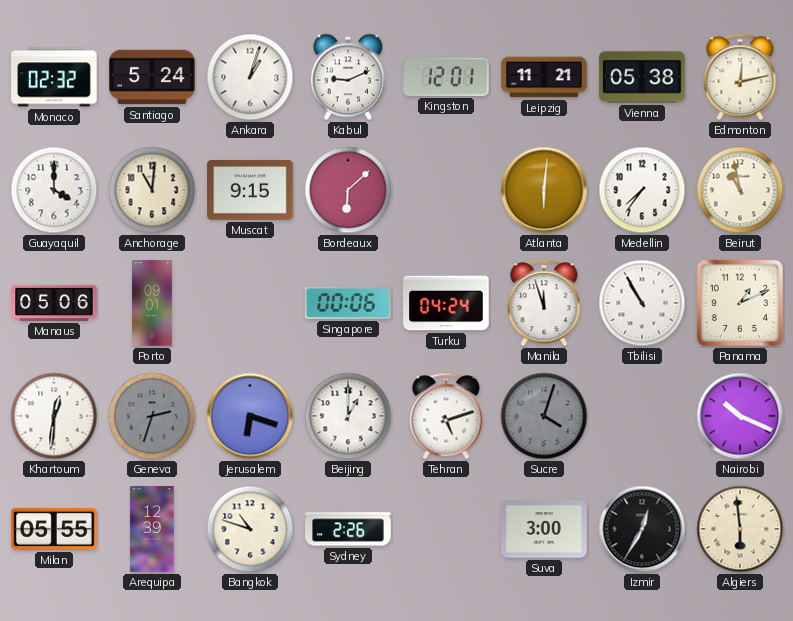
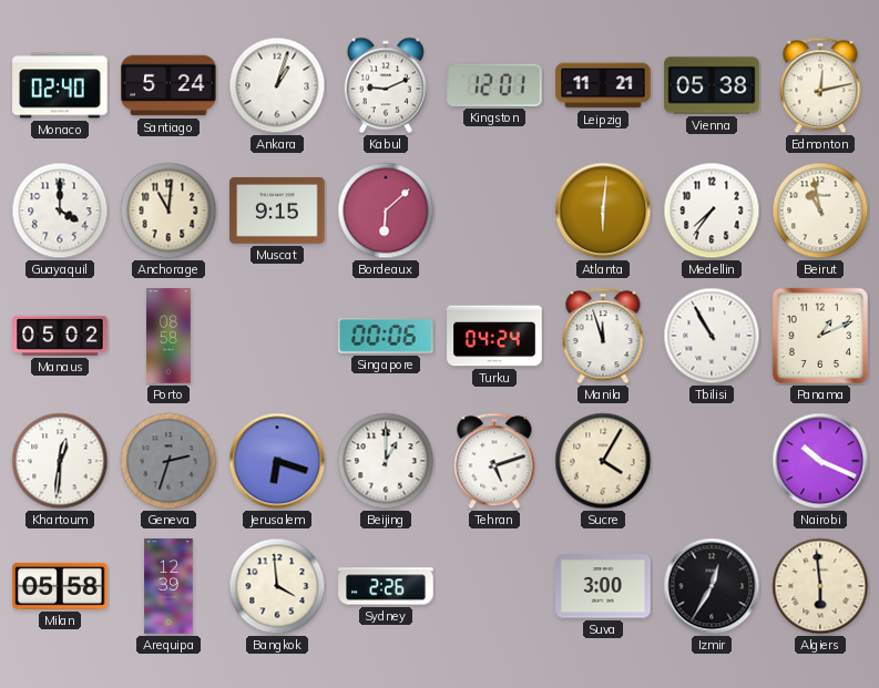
Monaco: 02:32 -> 02:40 (60, 85)
Manaus: 05:06 -> 05:02 (60, 336)
Porto: 09:01 -> 08:58 (170, 336)
Sucre: 4:03 -> 4:05 (603, 461)
Sucre dial: grey -> cream (603, 461)
Milan: 05:55 -> 05:58 (60, 586)
Bangkok: 10:48 -> 3:59 (277, 586)
